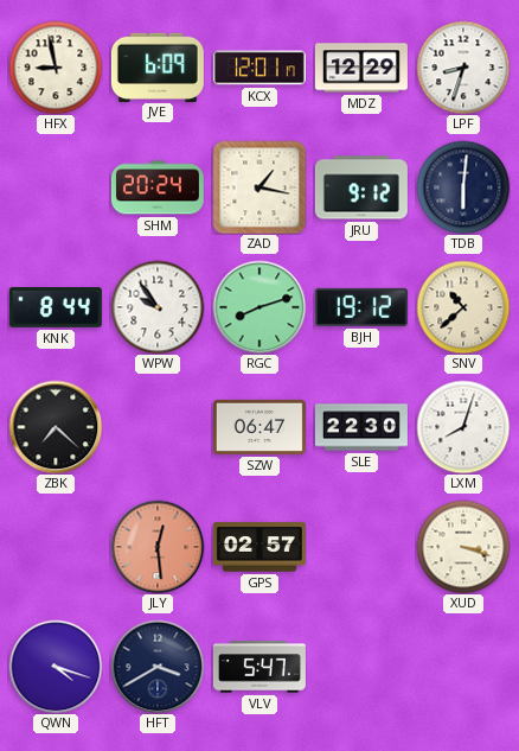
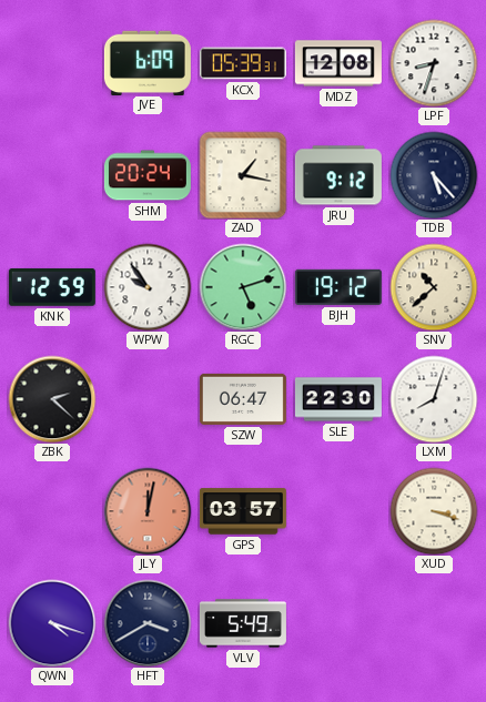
HFX: 8:58 -> none (56, 68)
KCX: 12:01 -> 05:39 (243, 63)
MDZ: 12:29 -> 12:08 (338, 63)
TDB: 6:01 -> 5:23 (434, 175)
KNK: 8:44 -> 12:59 (52, 287)
RGC: 8:12 -> 5:12 (243, 287)
ZBK: 7:22 -> 2:22 (52, 399)
JLY: 12:29 -> 12:02 (148, 511)
GPS: 02:57 -> 03:57 (243, 511)
VLV: 5:47 -> 5:49 (243, 623)
